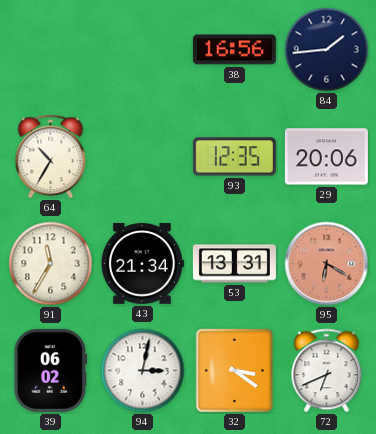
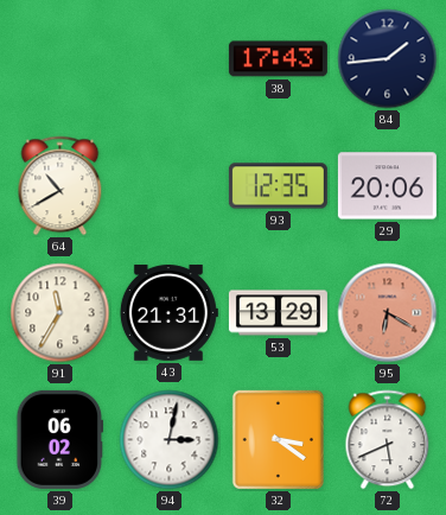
38: 16:56 -> 17:43 (278, 59)
64: 10:35 -> 10:40 (60, 186)
43: 21:34 -> 21:31 (168, 313)
53: 13:31 -> 13:29 (278, 313)
72: 6:41 -> 5:41 (388, 440)
